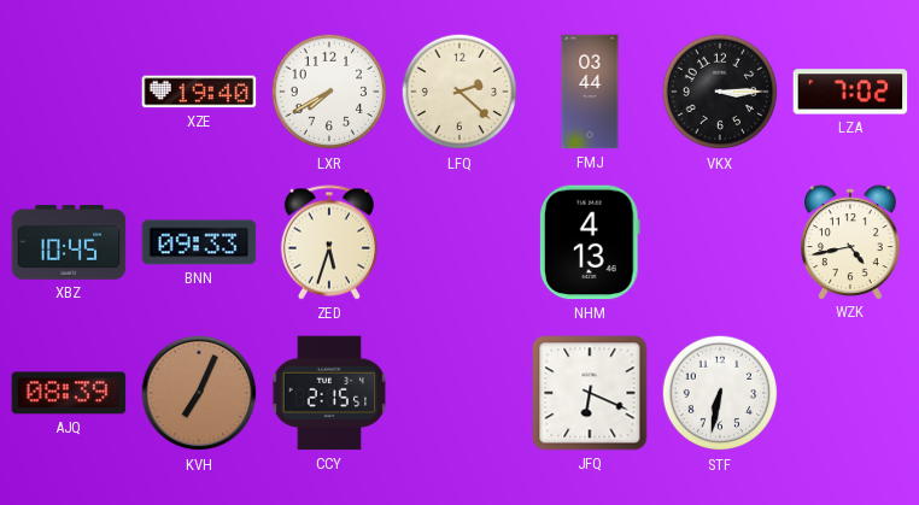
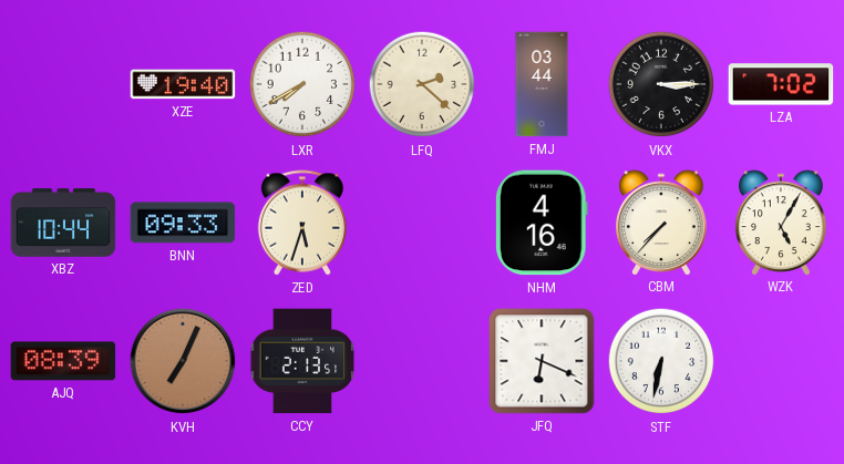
XBZ: 10:45 -> 10:44 (63, 223)
NHM: 4:13 -> 4:16 (543, 223)
CBM: none -> 7:37 (662, 223)
WZK: 4:43 -> 5:05 (782, 223)
CCY: 2:15 -> 2:13 (302, 361)
